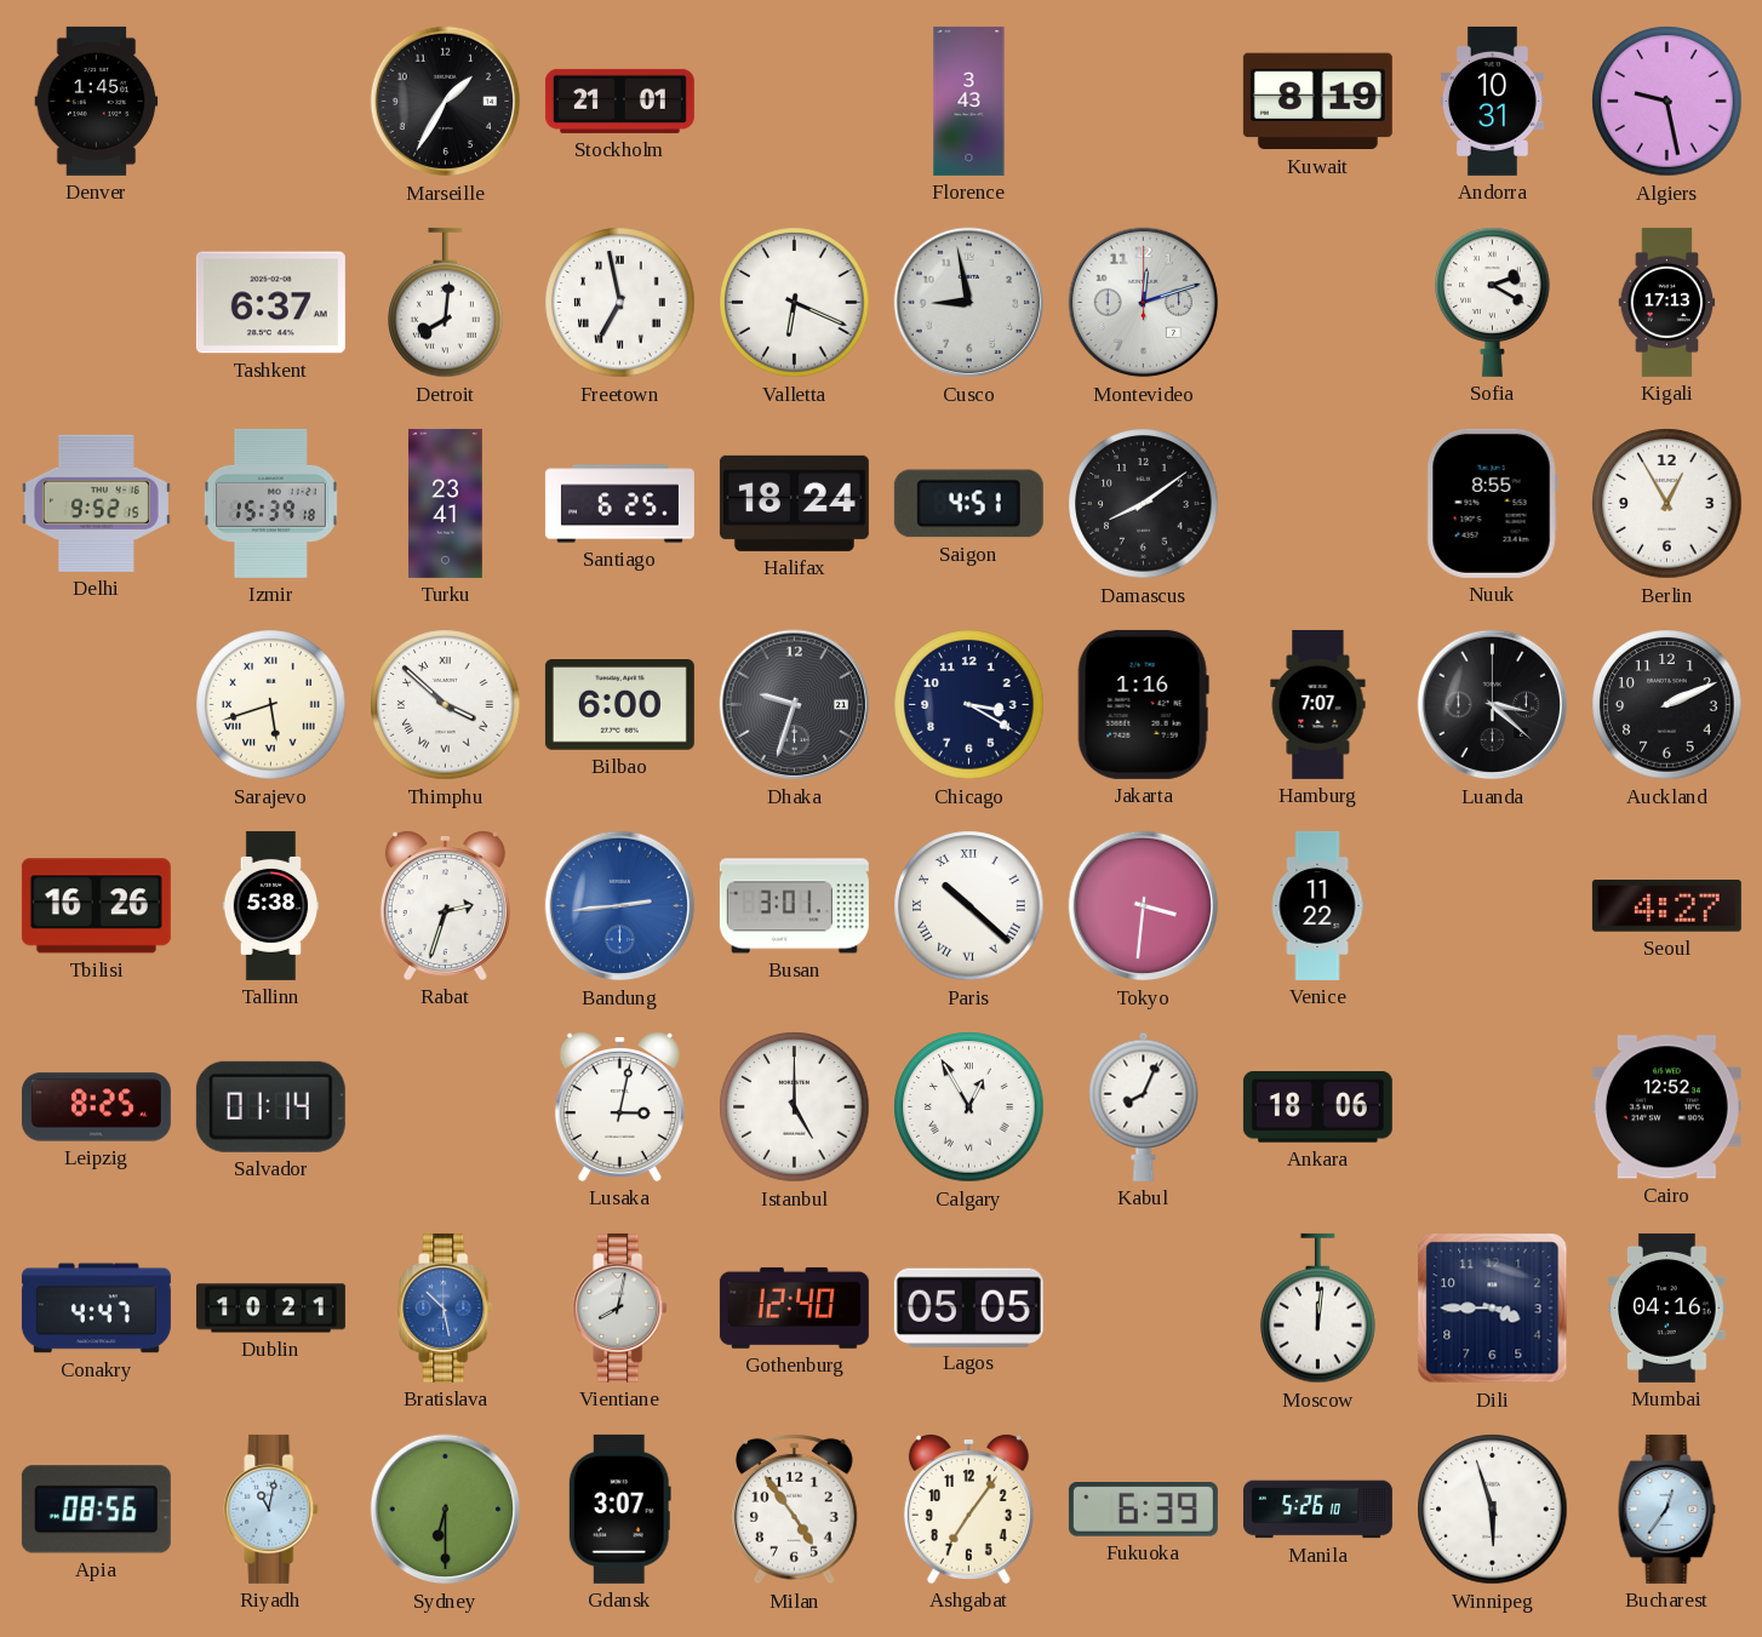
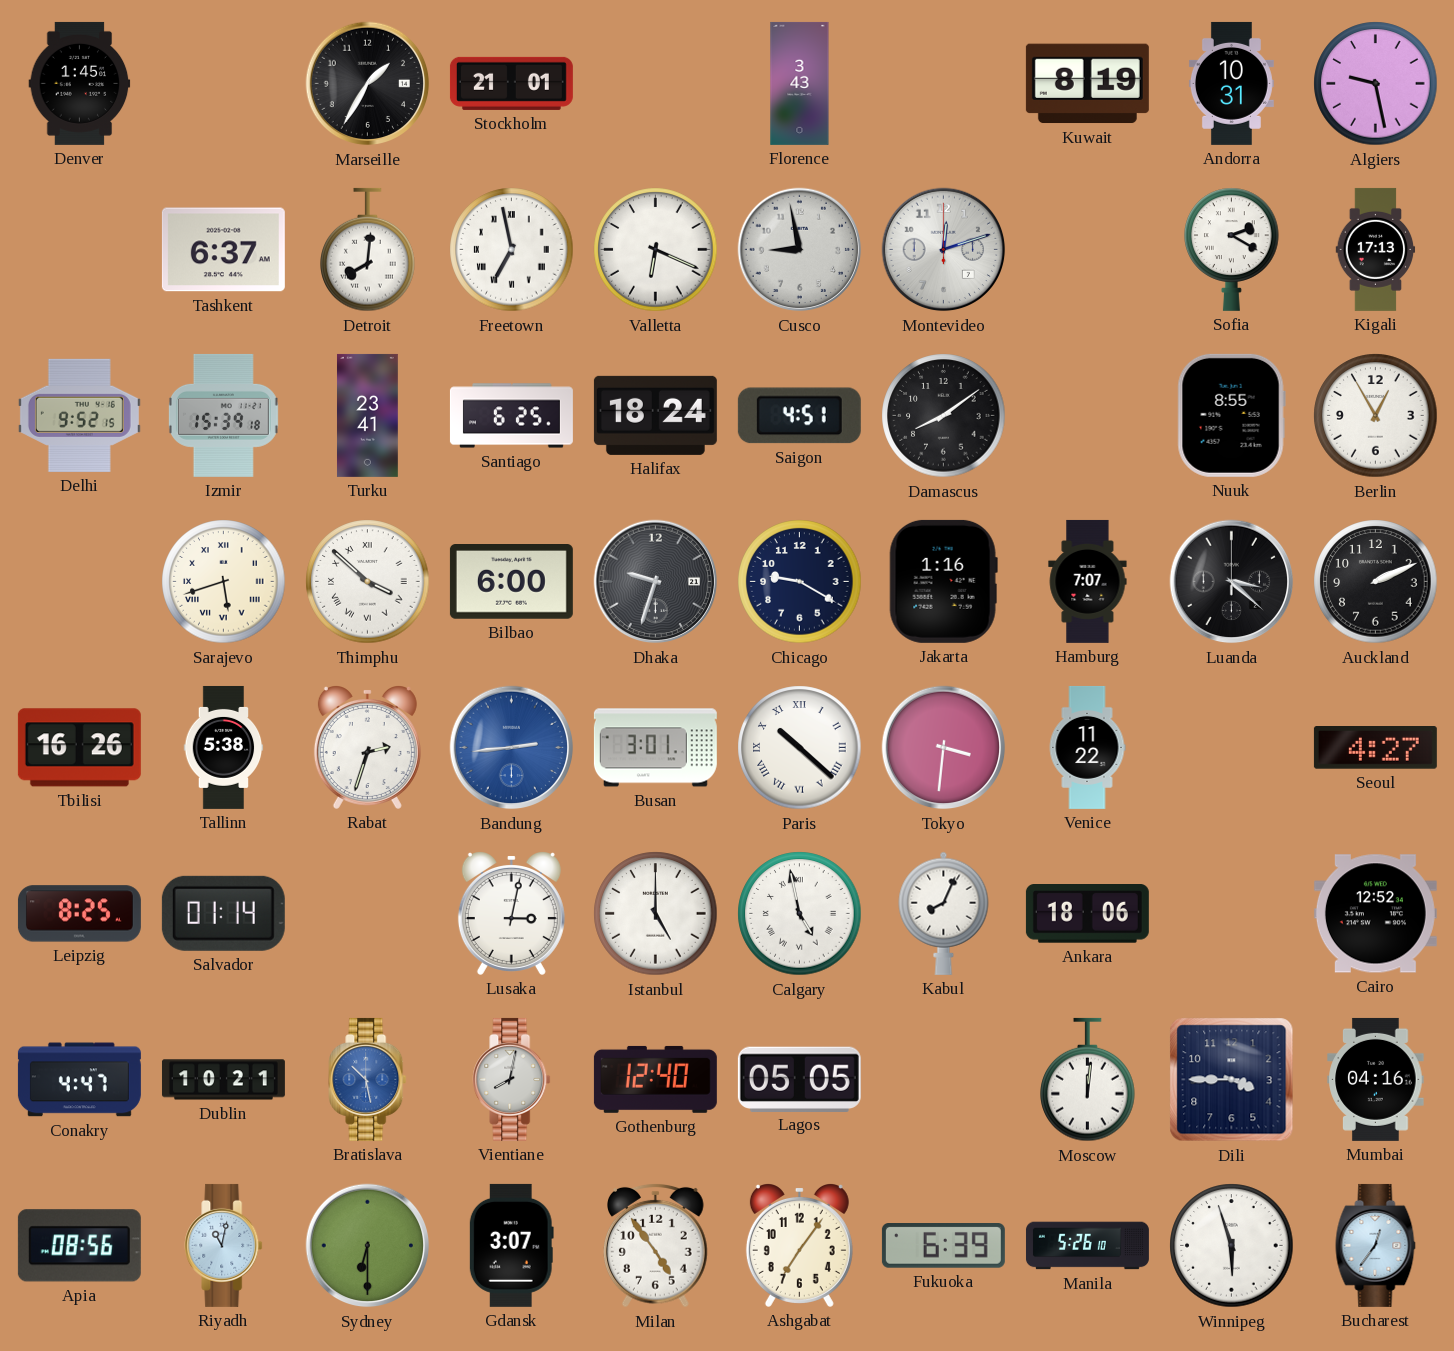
Chicago: 3:20 -> 9:20 (800, 582)
Calgary: 12:55 -> 4:58 (800, 914)
